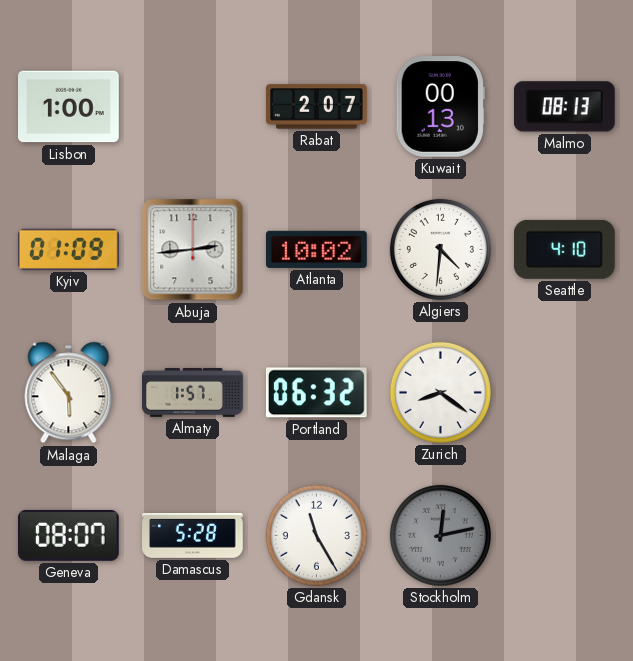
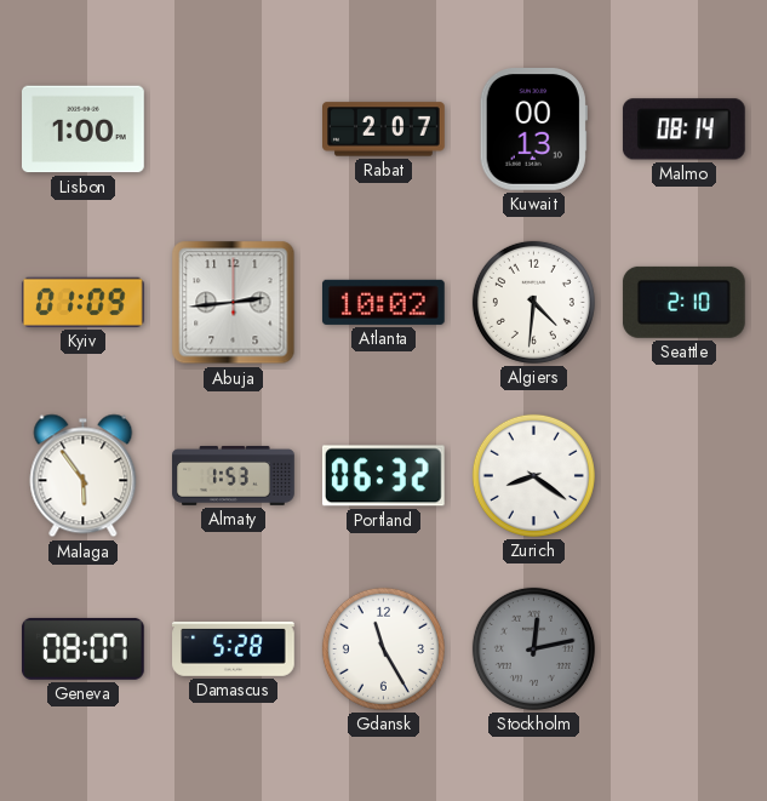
Malmo: 08:13 -> 08:14 (683, 130)
Seattle: 4:10 -> 2:10 (683, 302)
Almaty: 1:57 -> 1:53 (234, 475)
